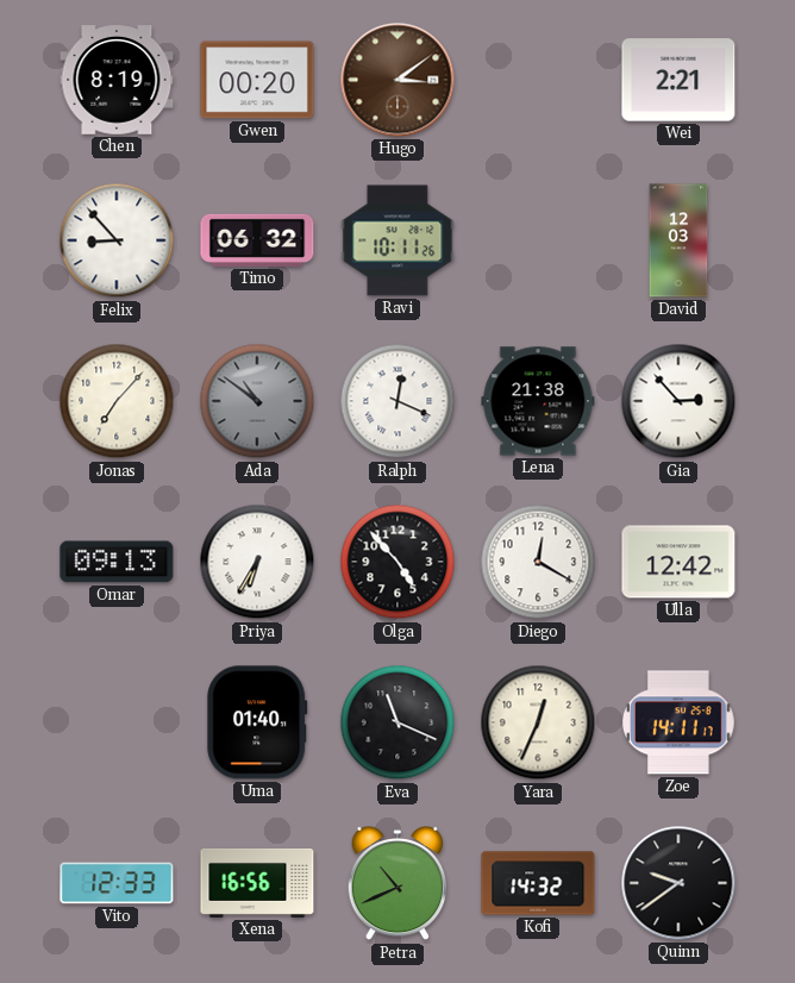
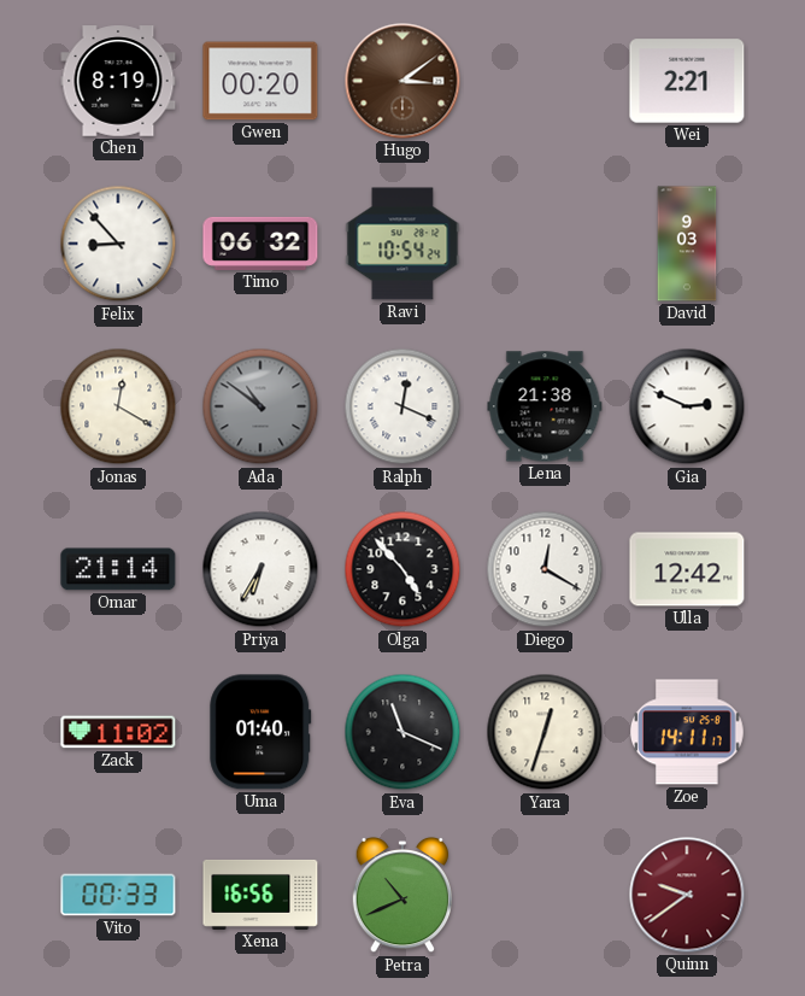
Ravi: 10:11 -> 10:54 (402, 244)
David: 12:03 -> 9:03 (687, 244)
Jonas: 7:07 -> 12:20 (118, 406)
Gia: 2:53 -> 2:49 (687, 406)
Omar: 09:13 -> 21:14 (118, 569)
Zack: none -> 11:02 (118, 732)
Yara: 12:34 -> 12:33 (545, 732)
Vito: 12:33 -> 00:33 (118, 895)
Kofi: 14:32 -> none (538, 883)
Quinn dial: black -> burgundy (687, 895)
